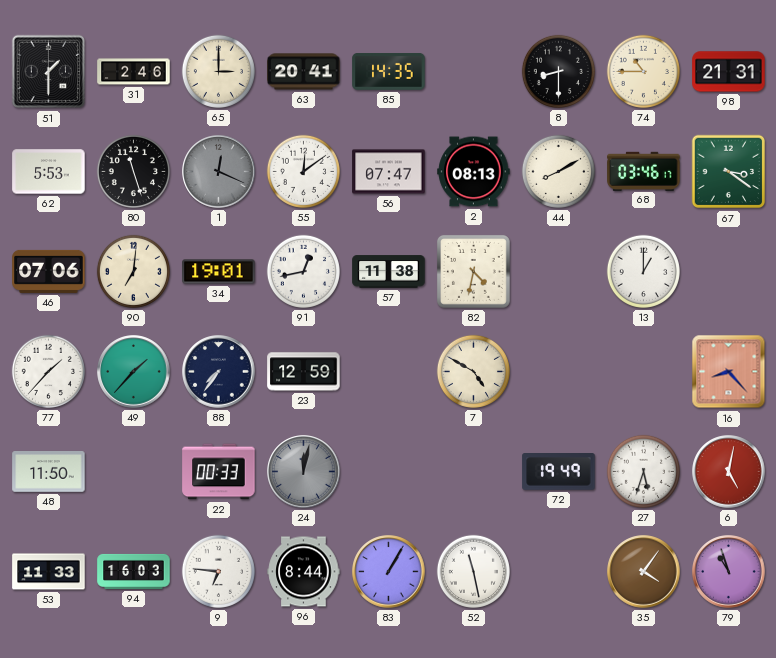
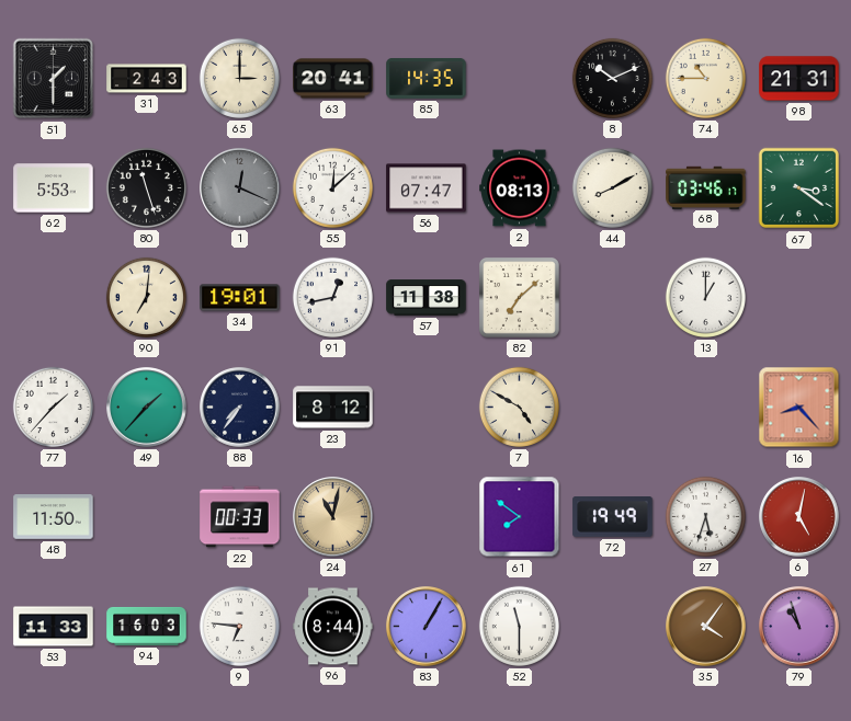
31: 2:46 -> 2:43 (147, 79)
8: 8:30 -> 10:11 (612, 78)
55: 12:09 -> 12:08 (332, 187)
46: 07:06 -> none (49, 271)
82: 4:32 -> 7:08 (520, 297)
23: 12:59 -> 8:12 (333, 408)
24: 12:02 -> 11:02 (333, 517)
24 dial: grey -> champagne (333, 517)
61: none -> 7:51 (520, 517)
52: 11:28 -> 11:30 (519, 626)
